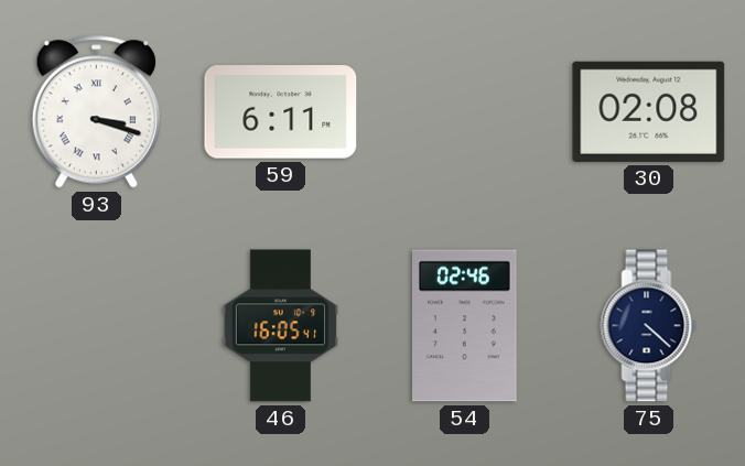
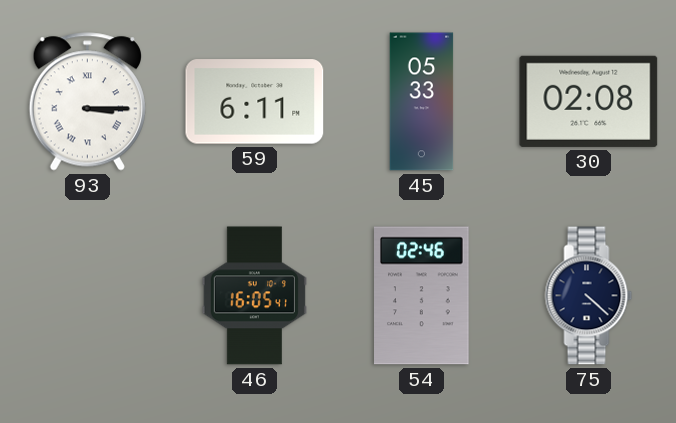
93: 3:18 -> 3:15 (87, 102)
45: none -> 05:33 (422, 102)
